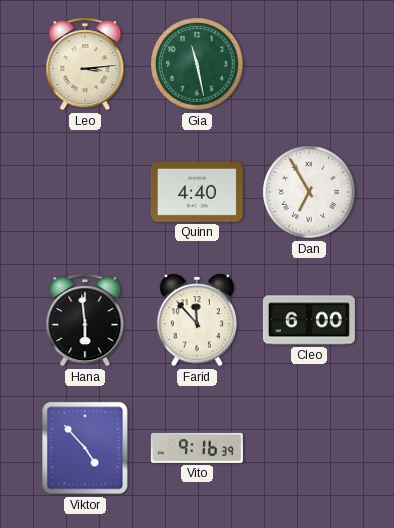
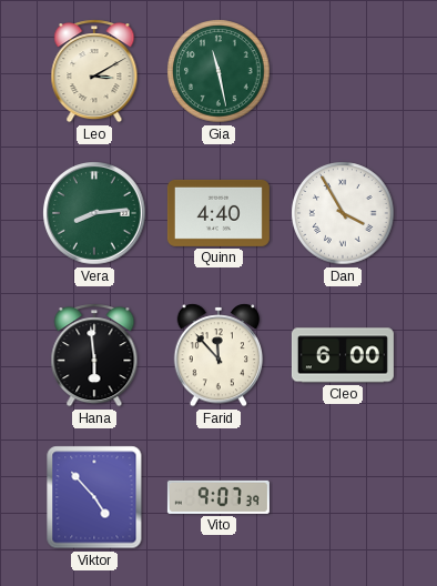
Leo: 3:14 -> 3:10 (94, 71)
Vera: none -> 8:14 (95, 214)
Dan: 6:55 -> 3:55 (343, 213)
Vito: 9:16 -> 9:07 (218, 497)
